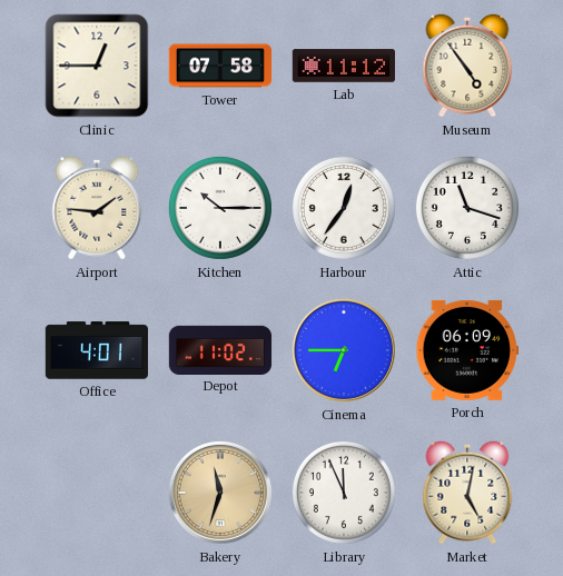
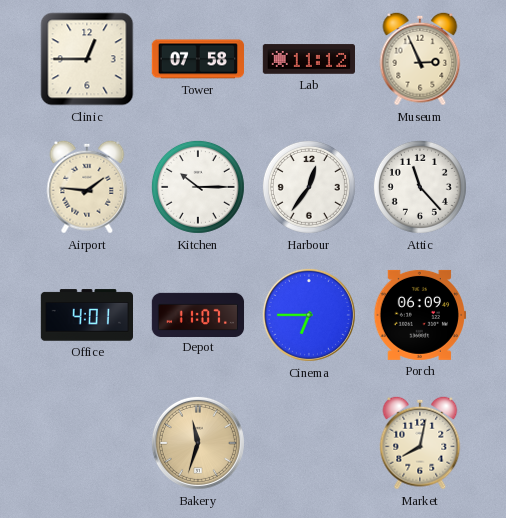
Museum: 4:54 -> 2:56 (420, 59)
Attic: 11:18 -> 11:23 (420, 187)
Depot: 11:02 -> 11:07 (198, 314)
Library: 11:56 -> none (344, 493)
Market: 5:02 -> 8:02 (420, 443)
